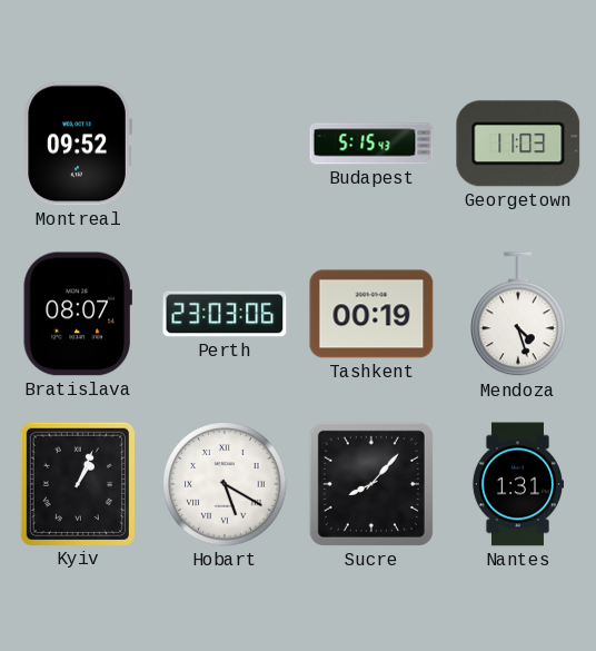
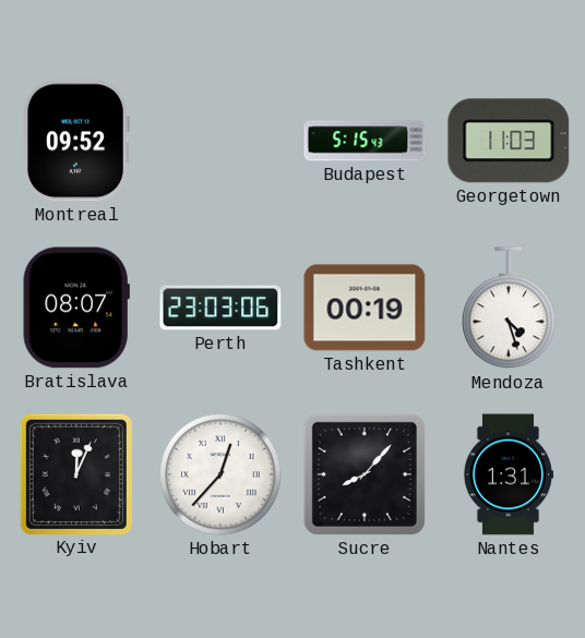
Kyiv: 1:04 -> 12:04 (76, 473)
Hobart: 5:20 -> 12:37 (220, 474)
